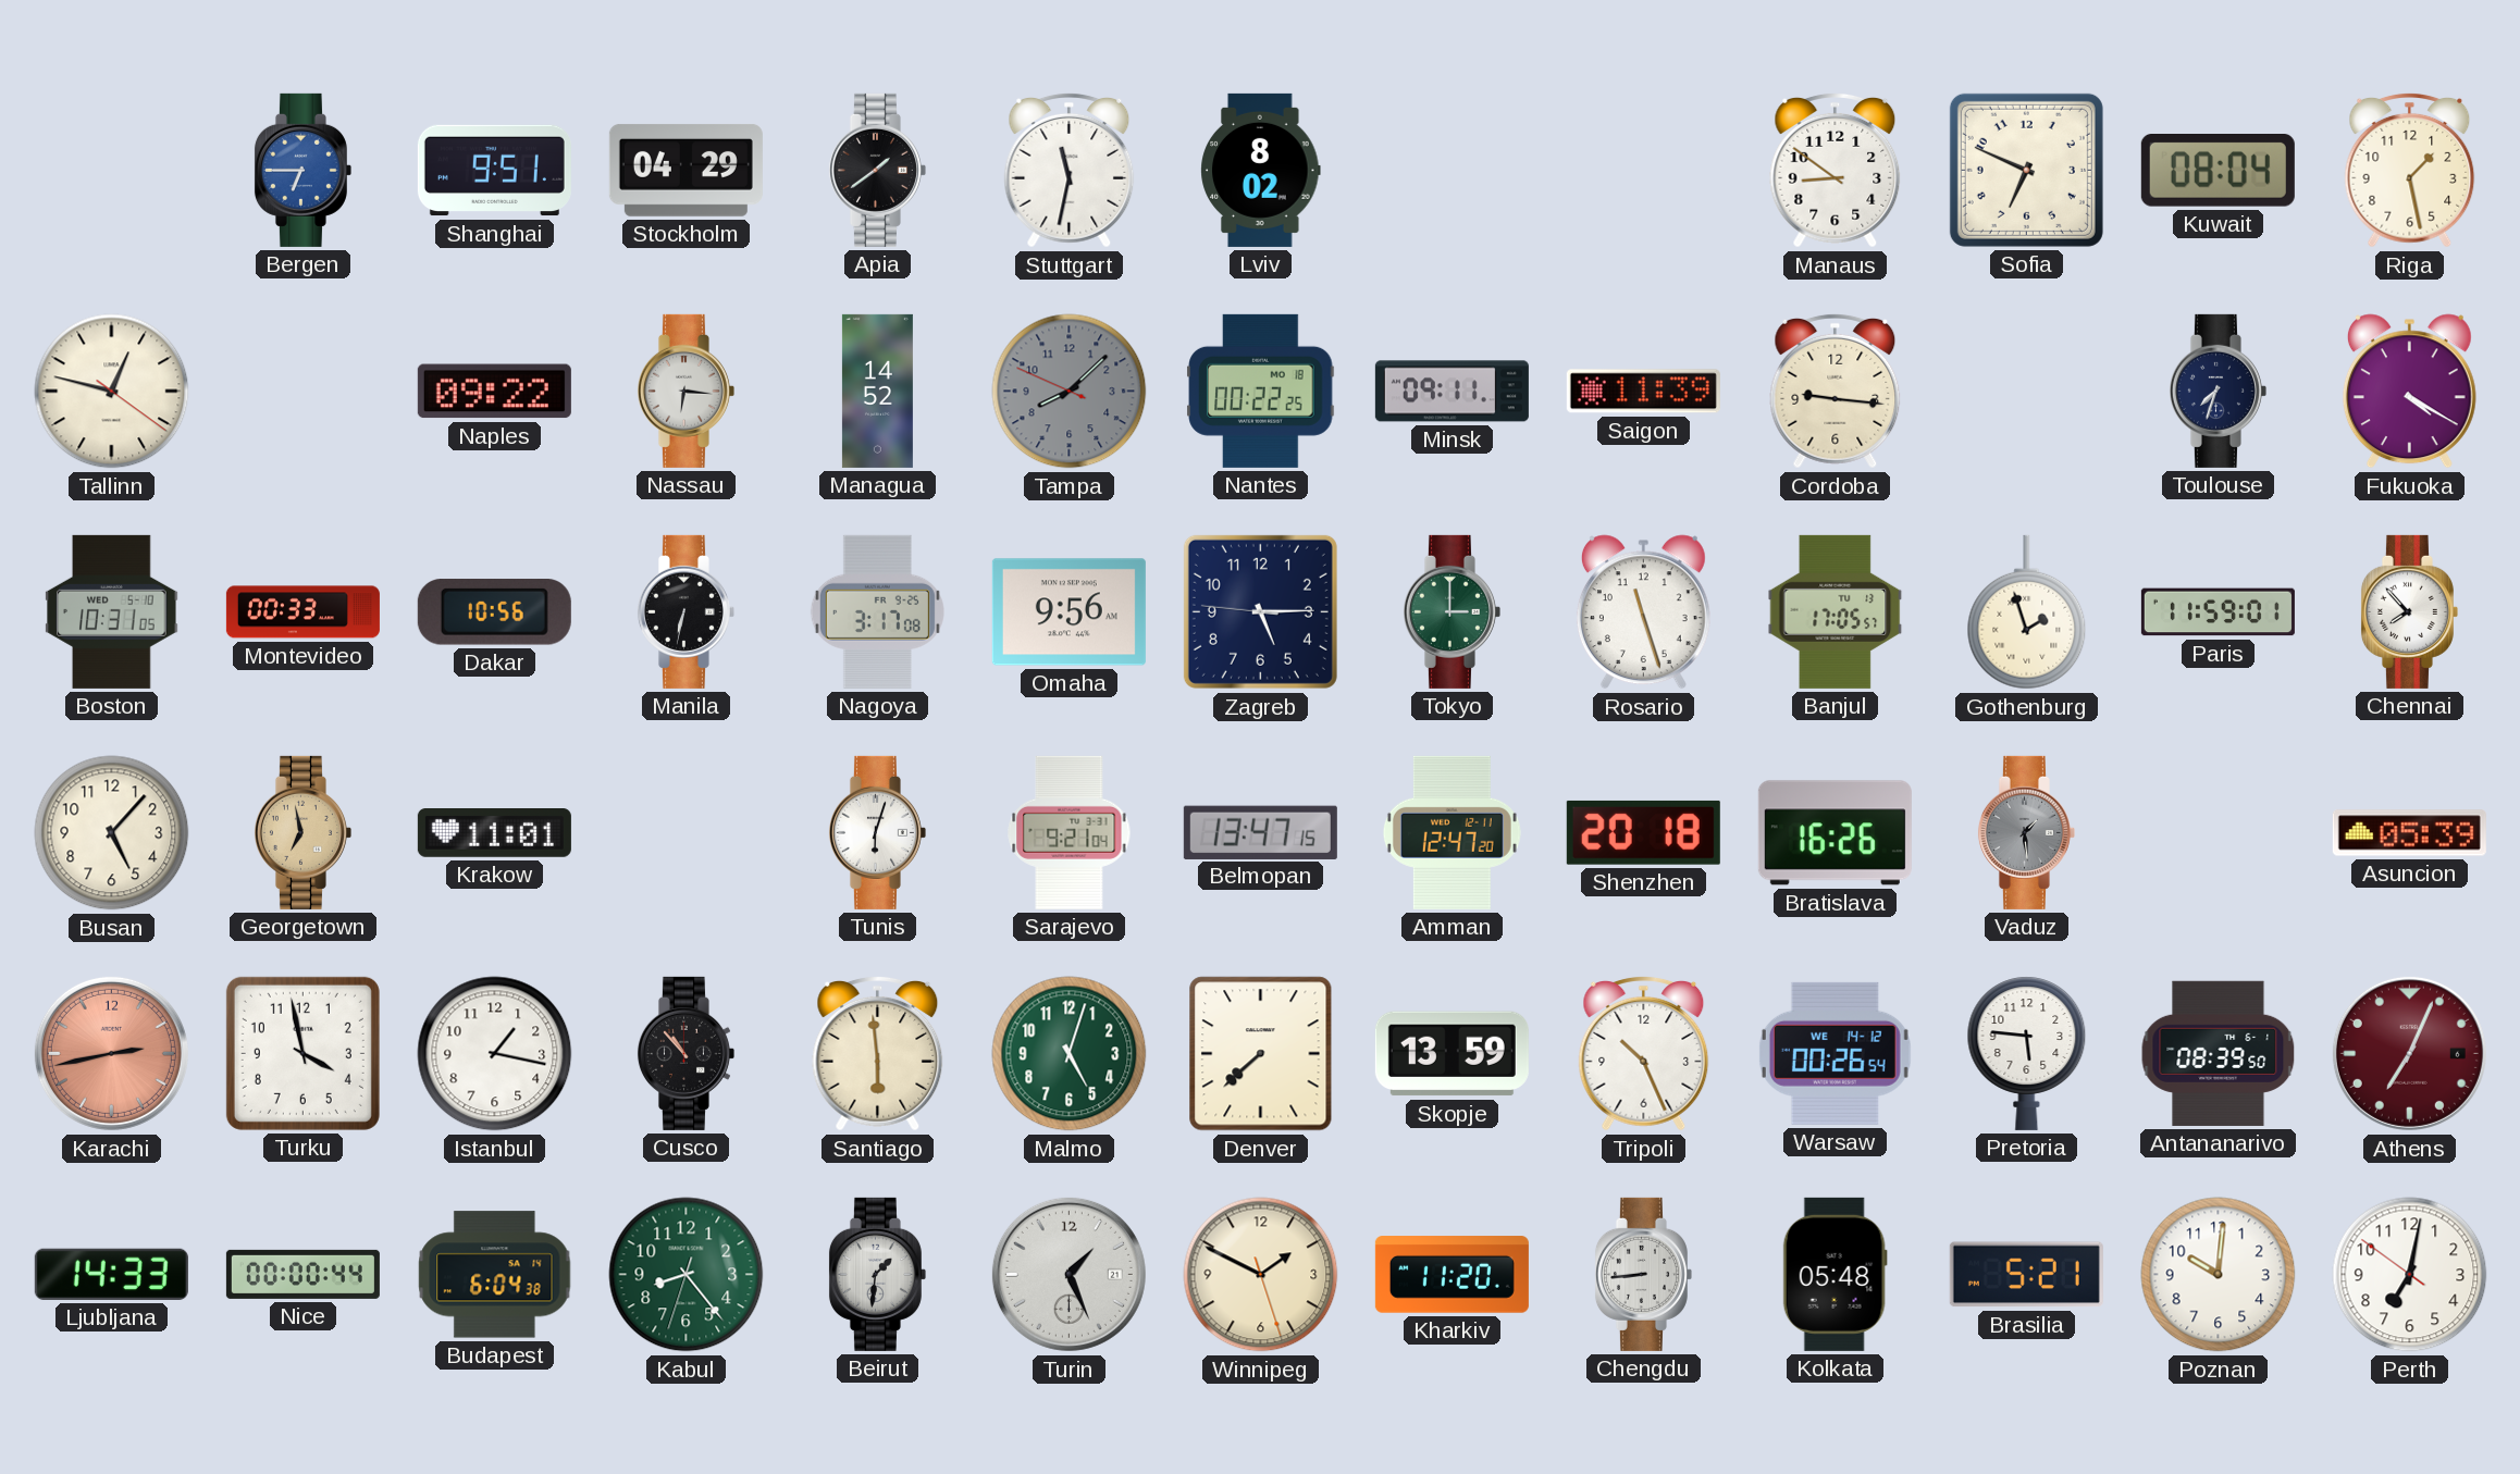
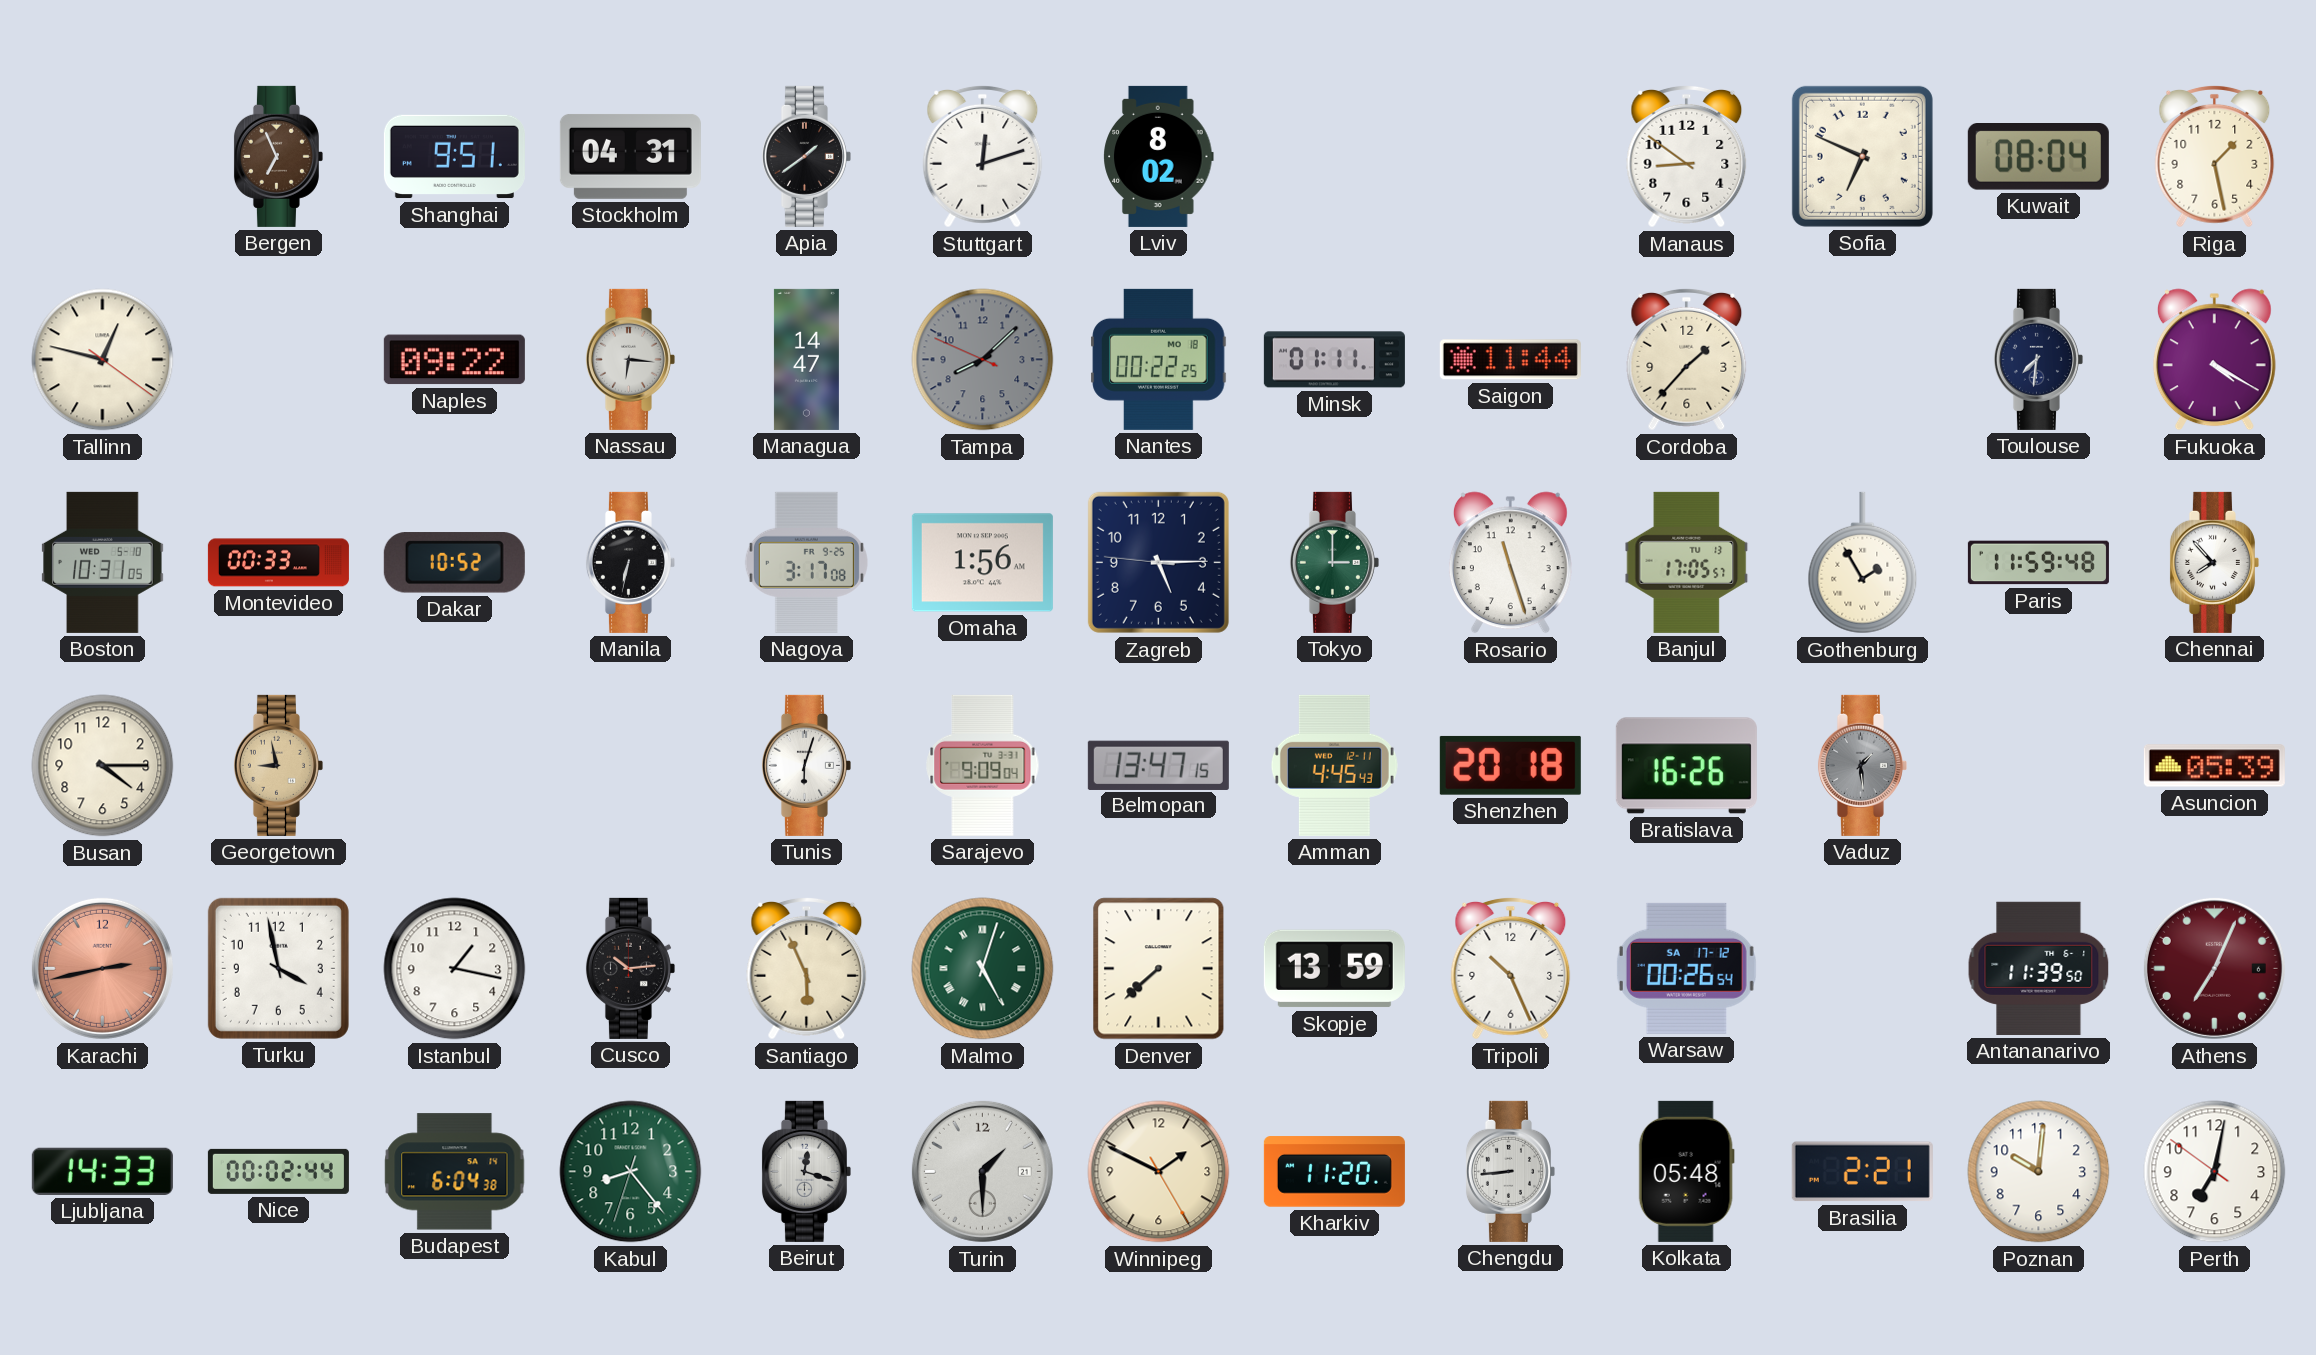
Bergen: 6:45 -> 6:56 (278, 156)
Bergen dial: blue -> brown (278, 156)
Stockholm: 04:29 -> 04:31 (630, 156)
Stuttgart: 11:32 -> 12:12 (983, 156)
Managua: 14:52 -> 14:47 (806, 359)
Minsk: 09:11 -> 01:11 (1334, 360)
Saigon: 11:39 -> 11:44 (1510, 360)
Cordoba: 9:16 -> 1:37 (1687, 359)
Toulouse: 7:33 -> 7:31 (2038, 359)
Dakar: 10:56 -> 10:52 (454, 563)
Omaha: 9:56 -> 1:56 (982, 563)
Gothenburg: 1:57 -> 1:55 (1863, 563)
Paris: 11:59:01 -> 11:59:48 (2038, 563)
Busan: 5:07 -> 4:15 (103, 766)
Georgetown: 6:58 -> 8:58 (278, 765)
Krakow: 11:01 -> none (494, 833)
Sarajevo: 9:21 -> 9:09 (983, 765)
Amman: 12:47 -> 4:45 (1334, 765)
Cusco: 10:53 -> 10:14 (630, 968)
Santiago: 5:59 -> 5:56 (807, 968)
Malmo numerals: Arabic -> Roman (983, 969)
Warsaw date: WE 14-12 -> SA 17-12 (1686, 968)
Pretoria: 5:46 -> none (2027, 1053)
Antananarivo: 08:39 -> 11:39 (2039, 968)
Nice: 00:00 -> 00:02 (278, 1171)
Beirut: 1:31 -> 12:18 (806, 1171)
Turin: 1:26 -> 1:30 (982, 1171)
Winnipeg: 1:49:27 -> 1:49:25 (1159, 1172)
Brasilia: 5:21 -> 2:21 (1862, 1172)
